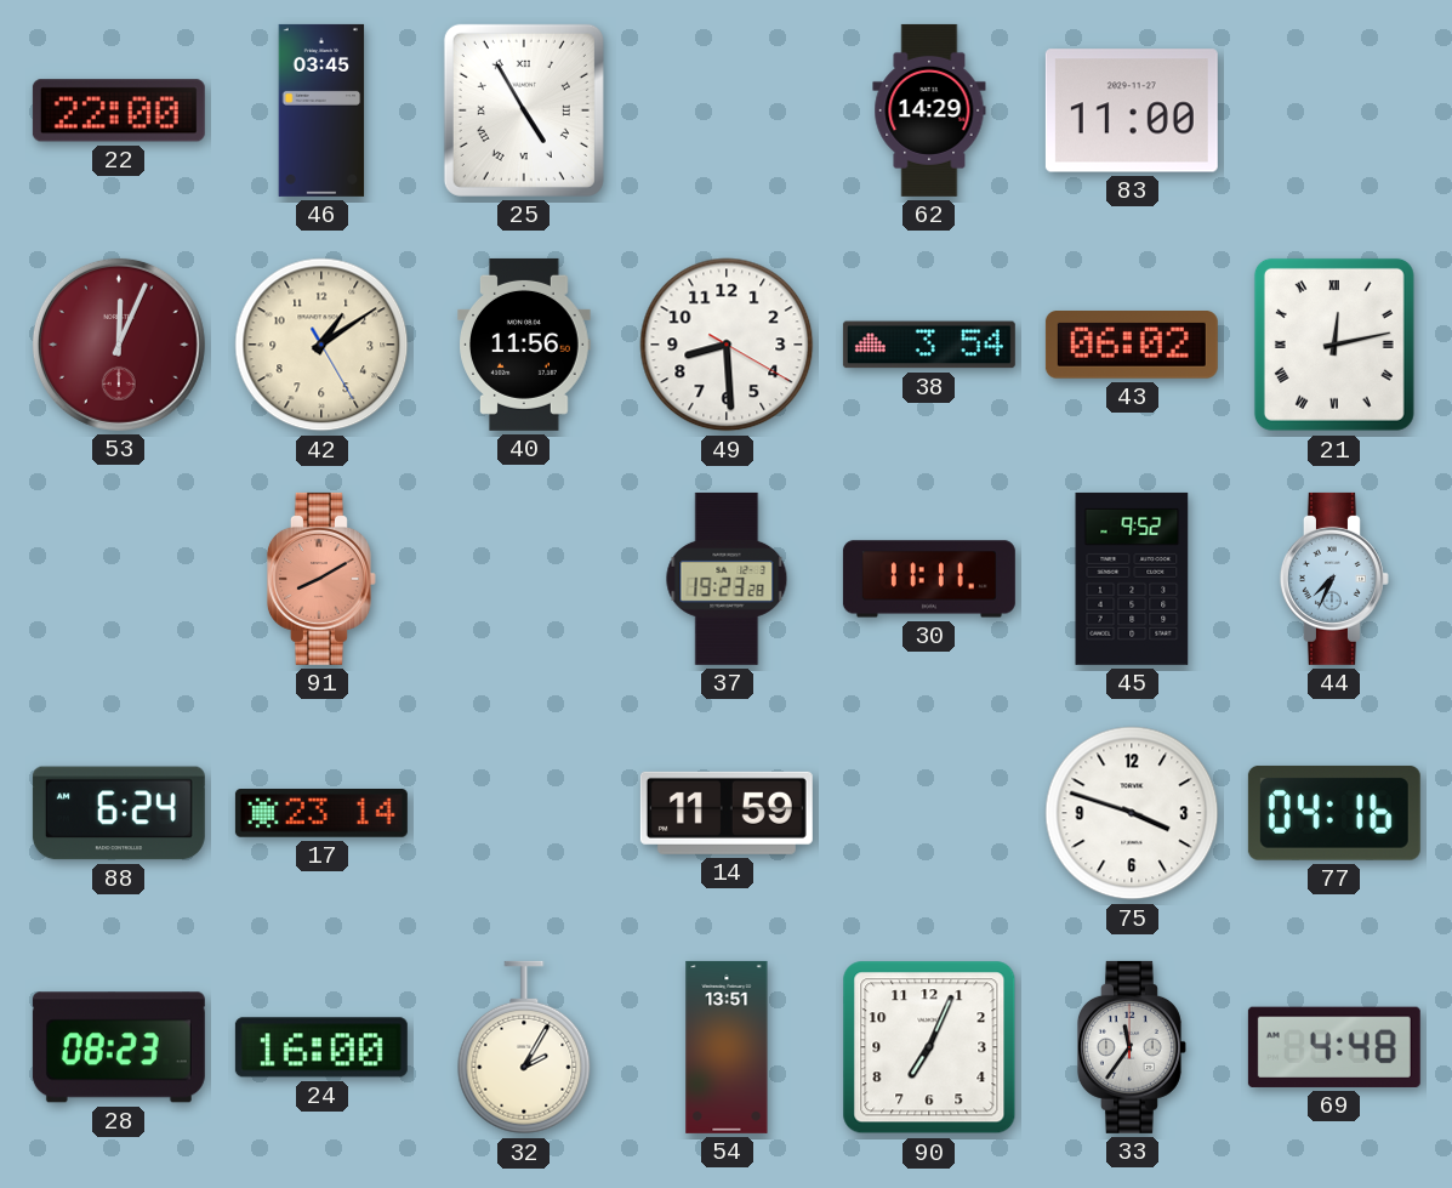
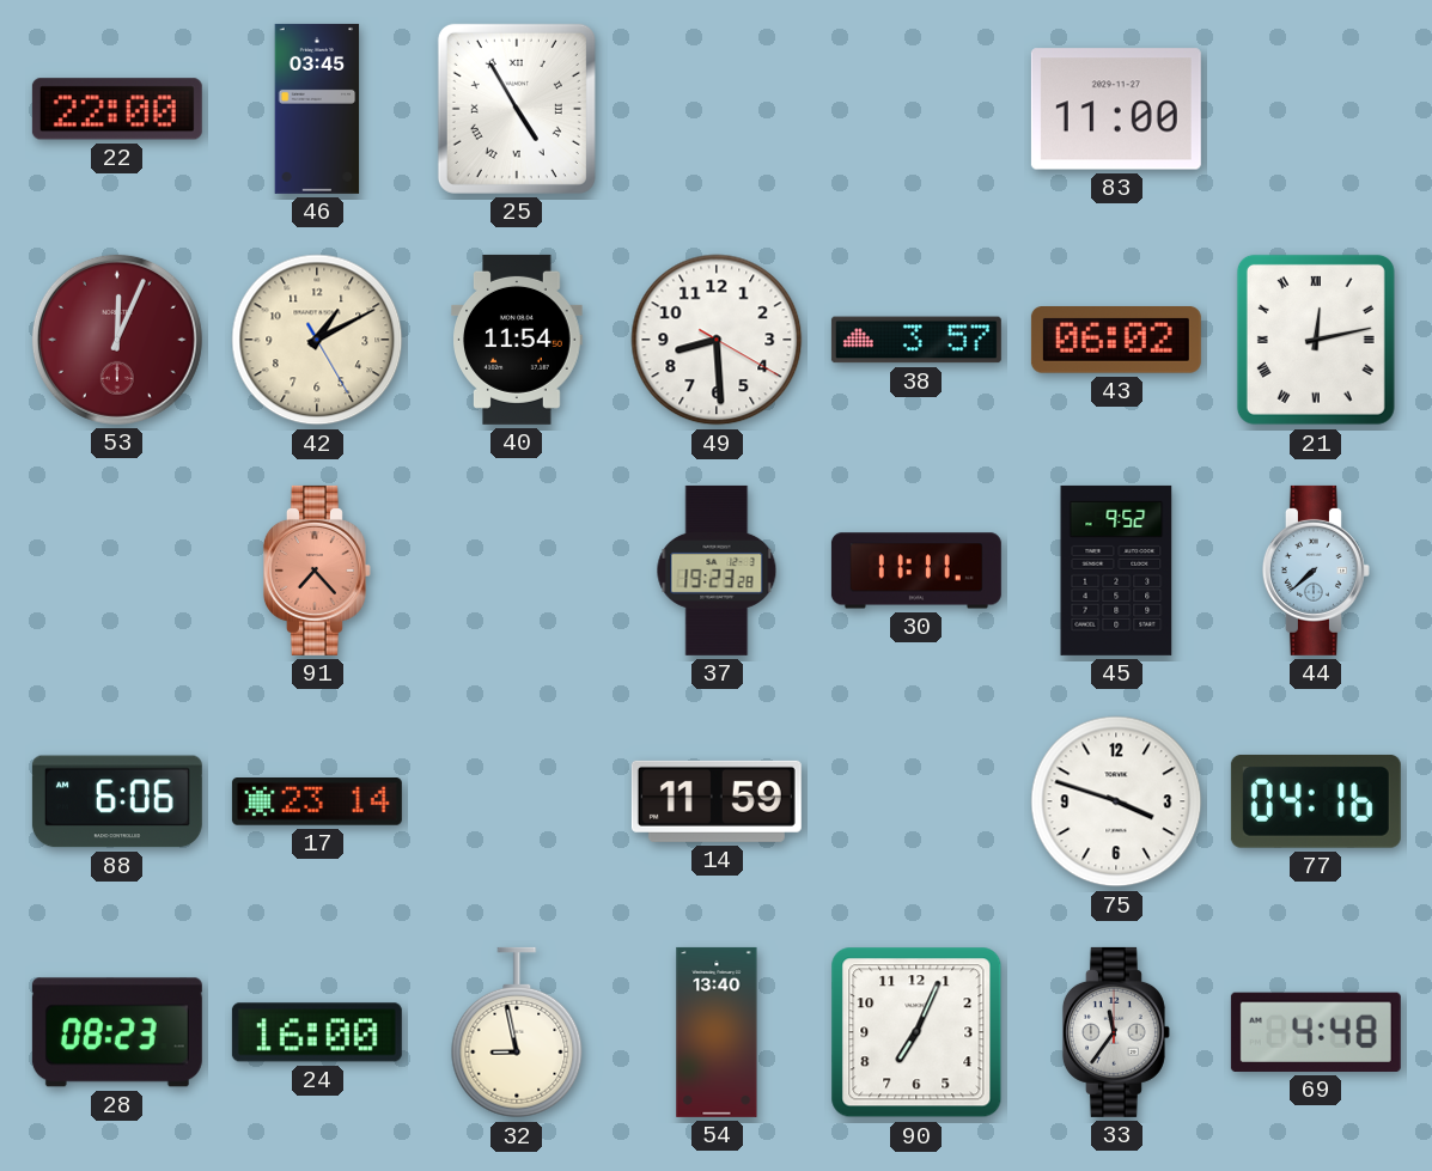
62: 14:29 -> none (929, 110)
42: 1:09 -> 1:10 (317, 340)
40: 11:56 -> 11:54 (517, 340)
38: 3:54 -> 3:57 (916, 340)
91: 8:10 -> 7:23 (317, 571)
44: 7:34 -> 7:38 (1316, 571)
88: 6:24 -> 6:06 (117, 801)
32: 2:05 -> 8:58 (517, 1032)
54: 13:51 -> 13:40 (717, 1032)
